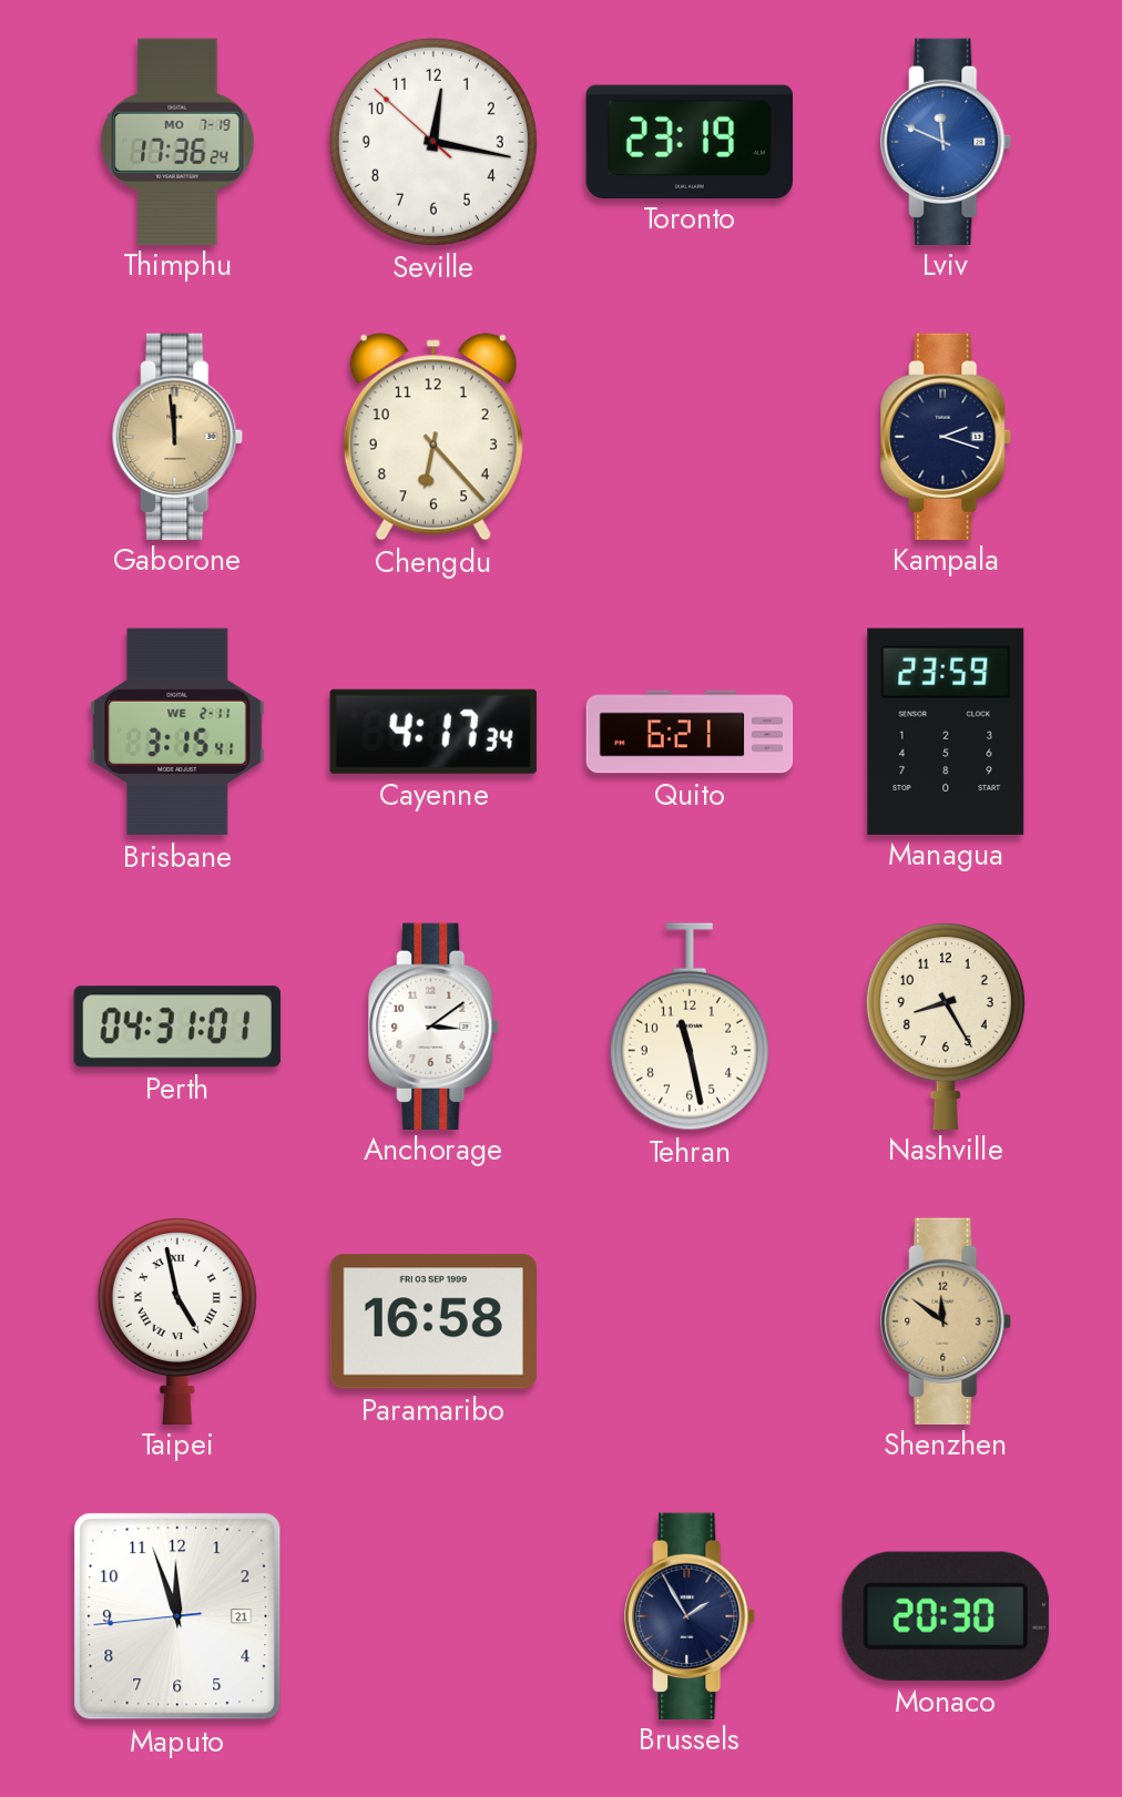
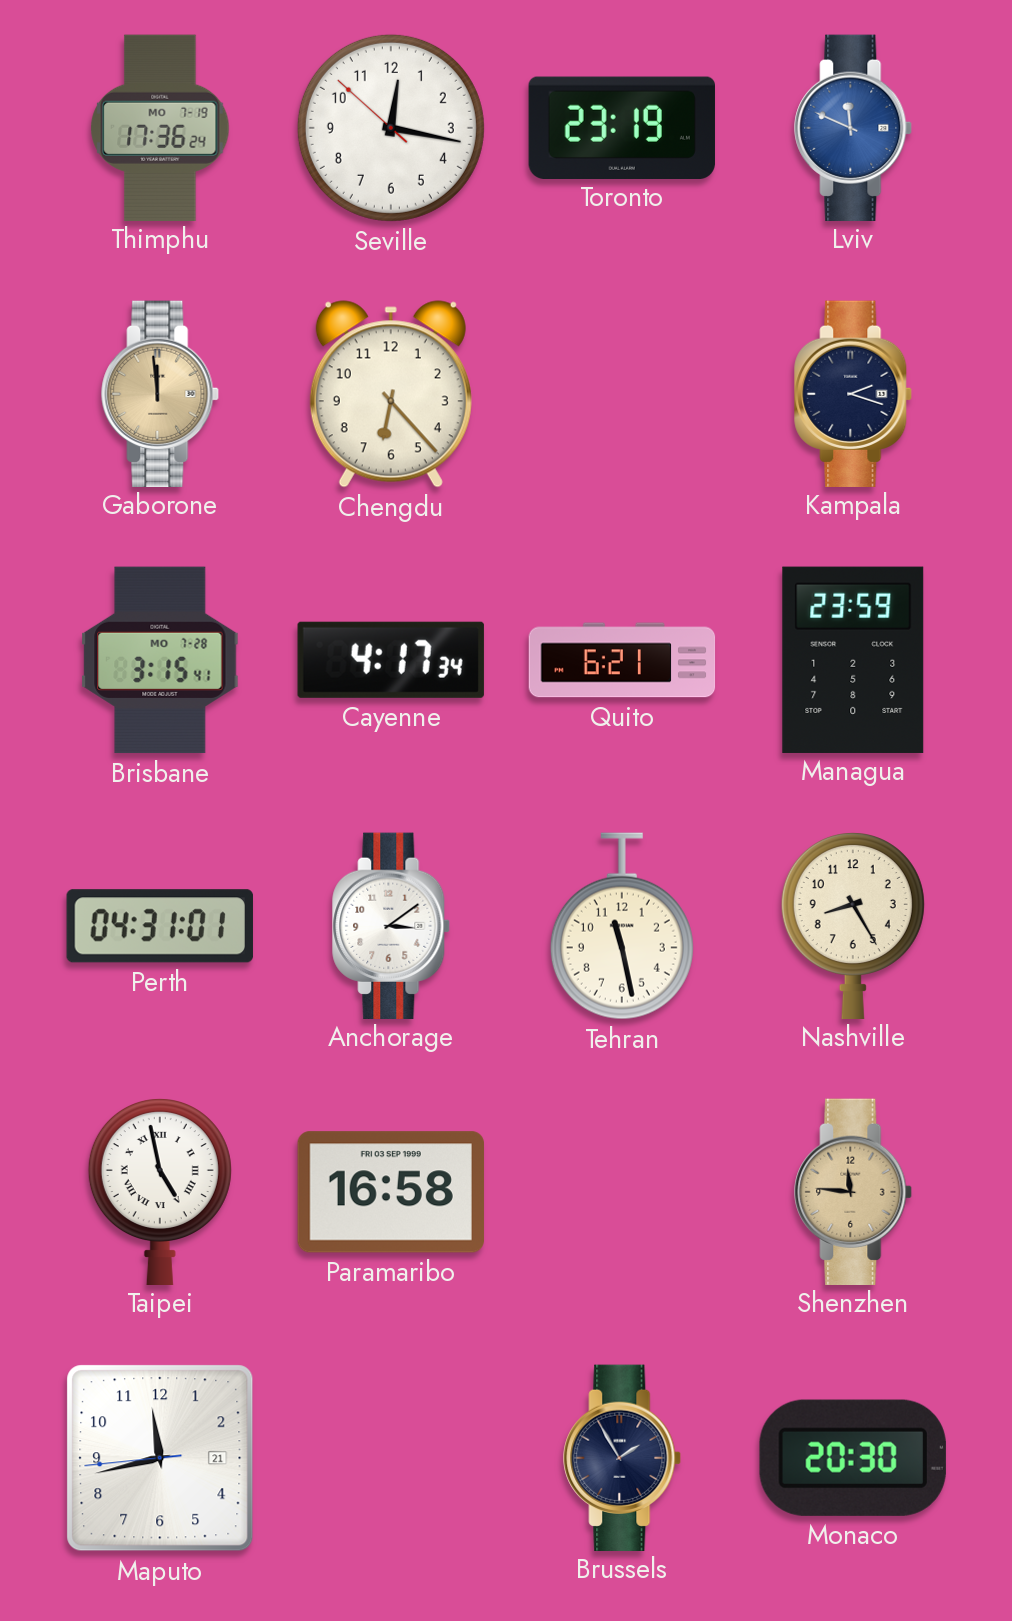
Brisbane date: WE 2-11 -> MO 7-28 (160, 660)
Shenzhen: 11:51 -> 11:46 (854, 1191)
Maputo: 11:56 -> 11:42 (160, 1458)
